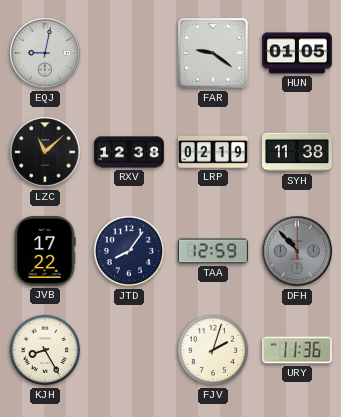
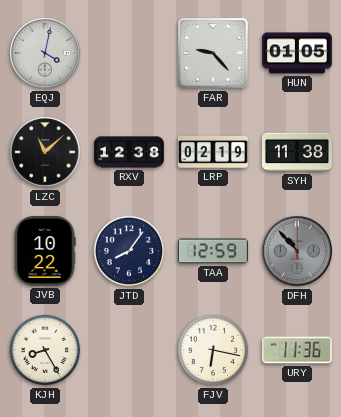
EQJ: 9:02 -> 4:02 (46, 54)
FAR: 9:21 -> 9:23 (213, 53)
JVB: 17:22 -> 10:22 (45, 251)
FJV: 2:03 -> 6:17 (213, 350)
